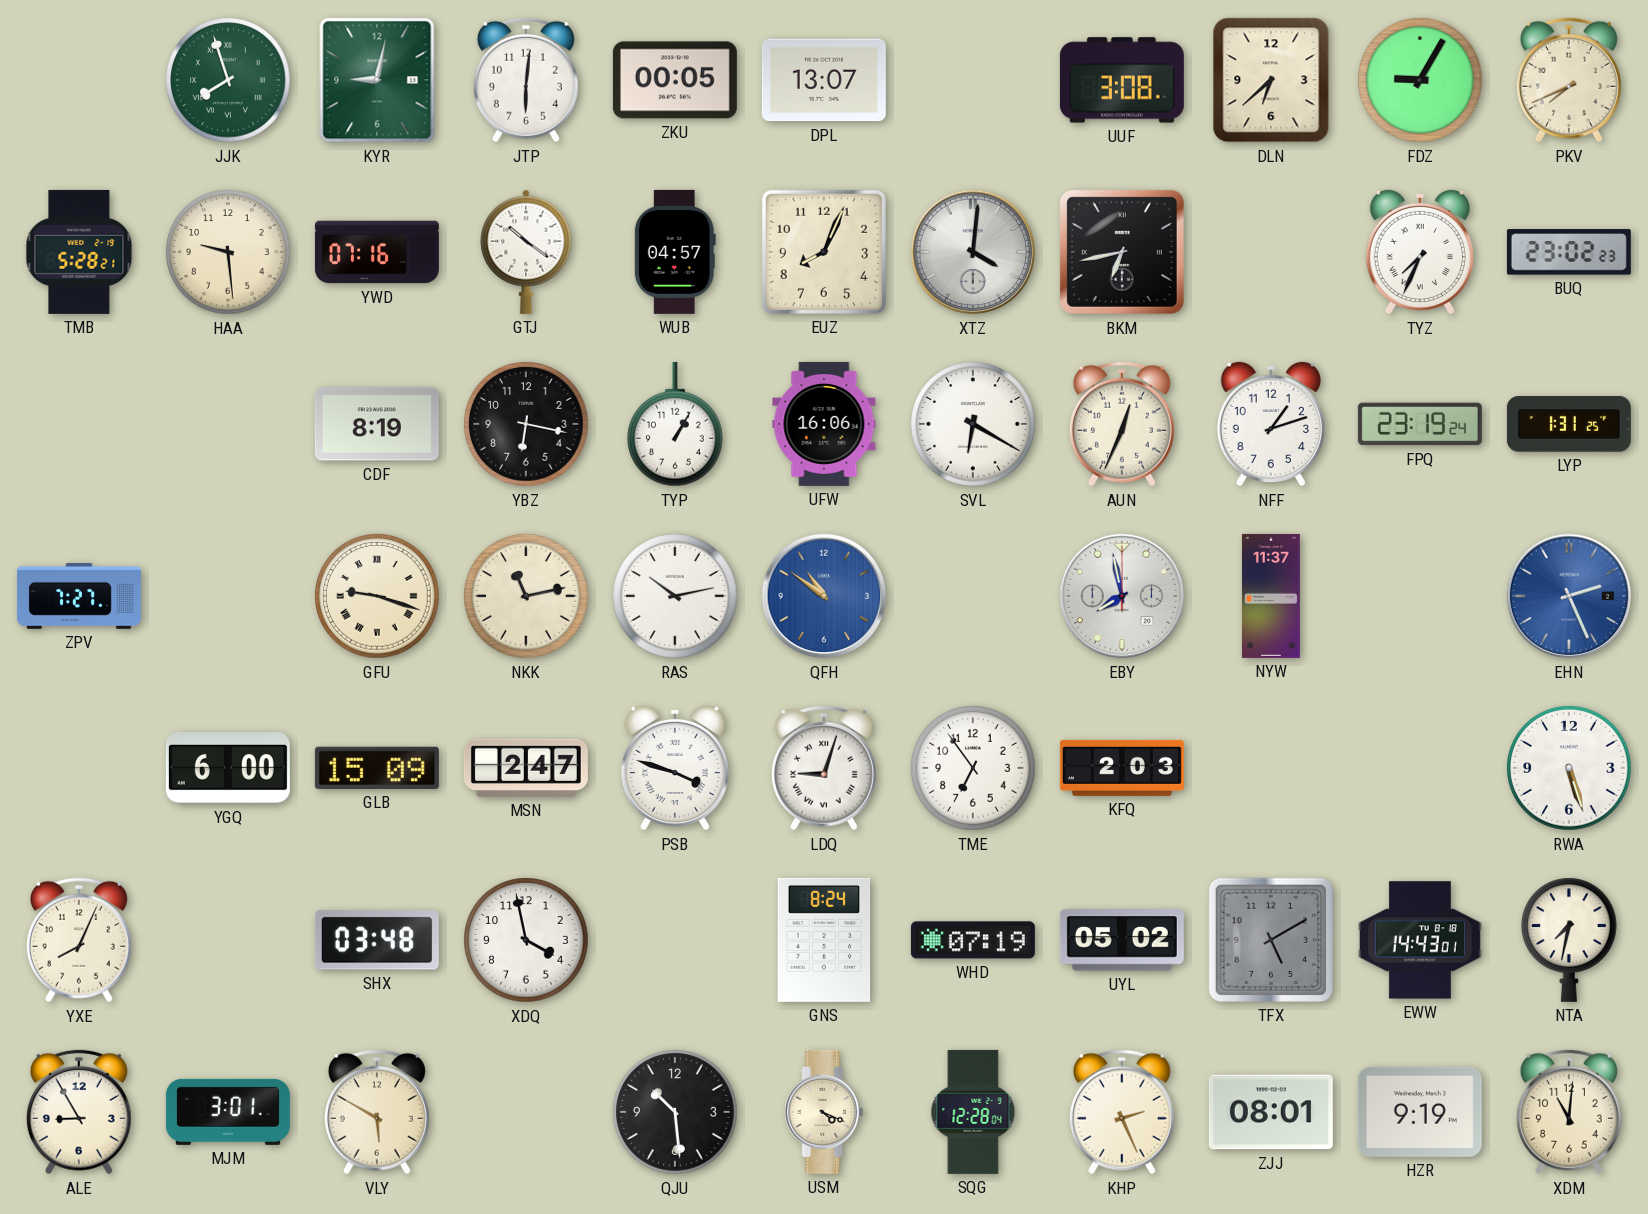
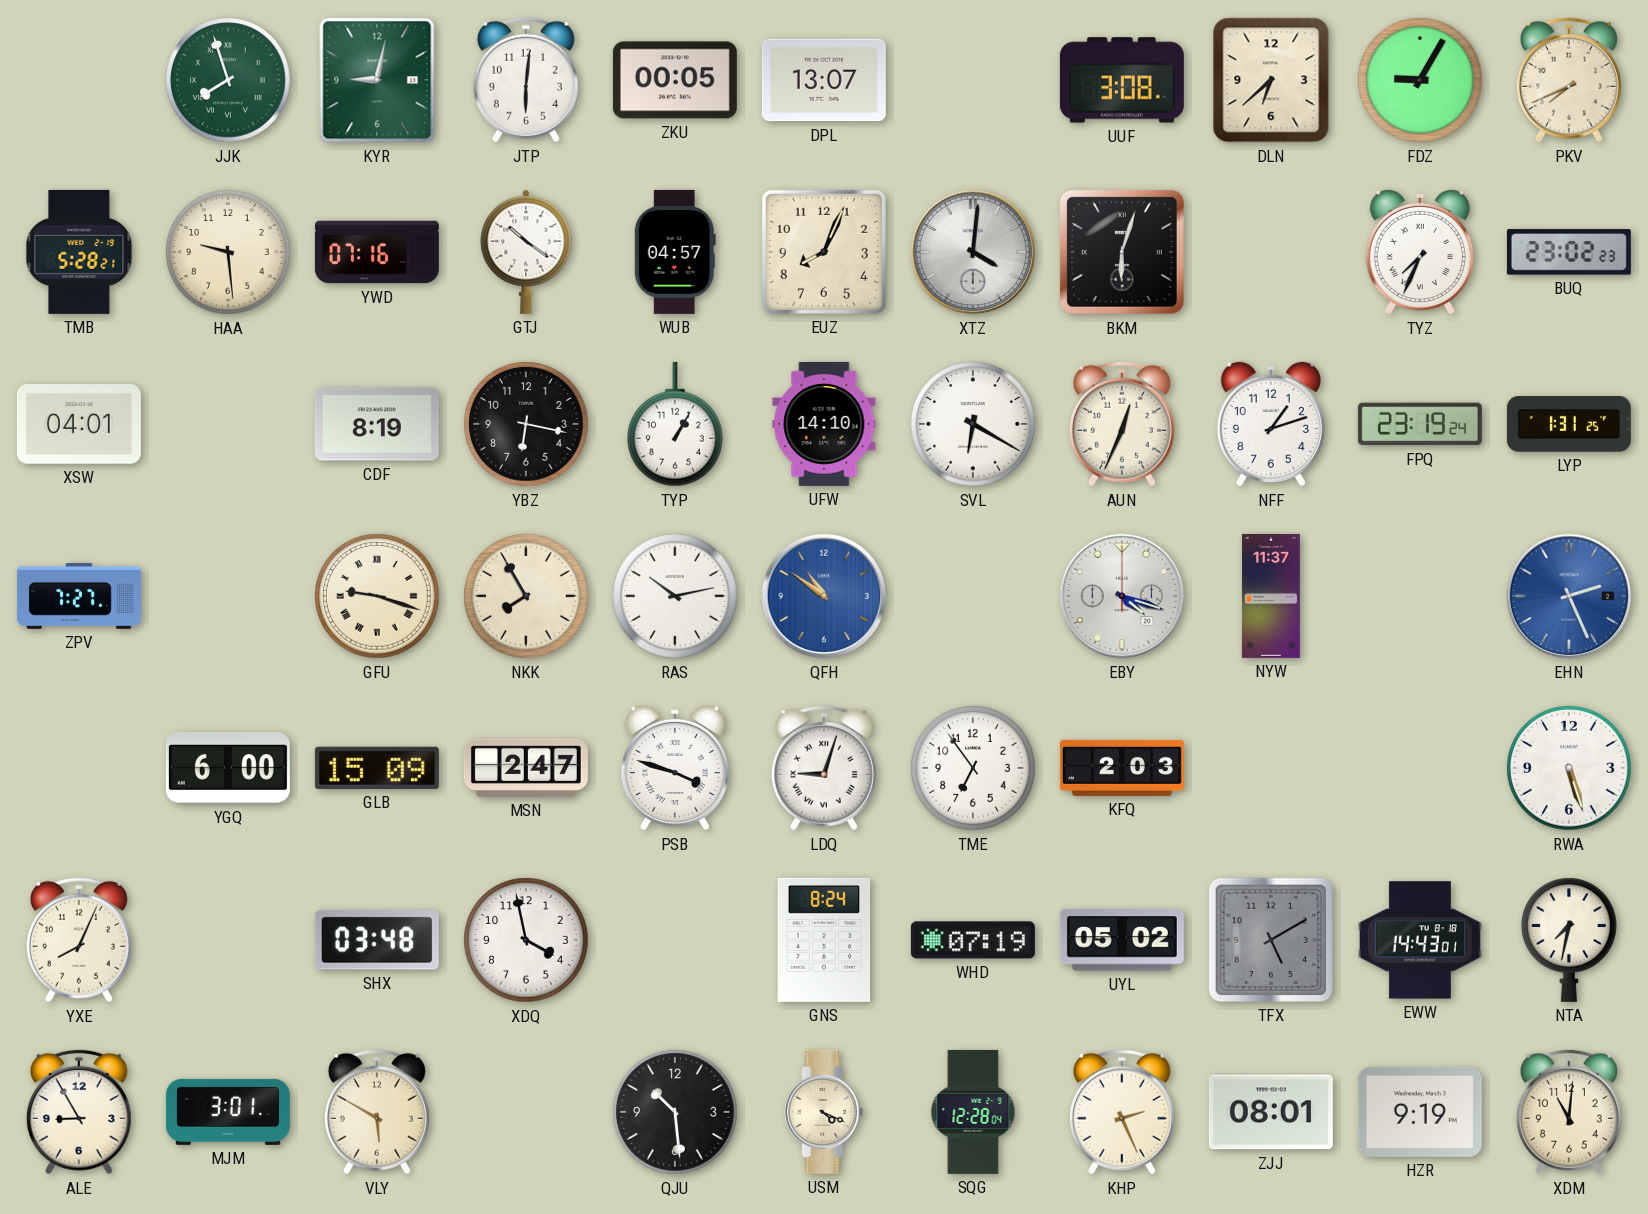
BKM: 6:43 -> 6:03 (1122, 252)
XSW: none -> 04:01 (79, 424)
UFW: 16:06 -> 14:10 (824, 424)
NKK: 11:13 -> 7:55 (526, 596)
EBY: 7:58 -> 4:18 (1122, 596)
